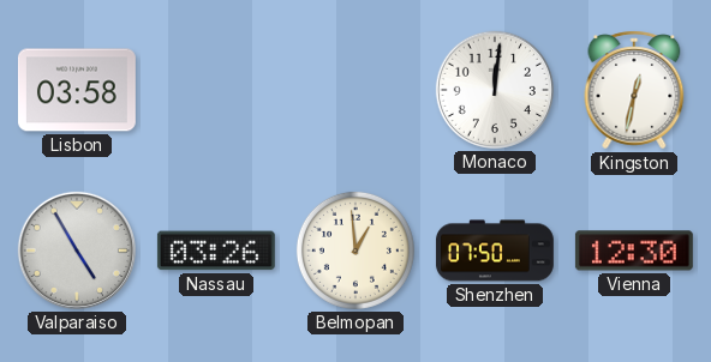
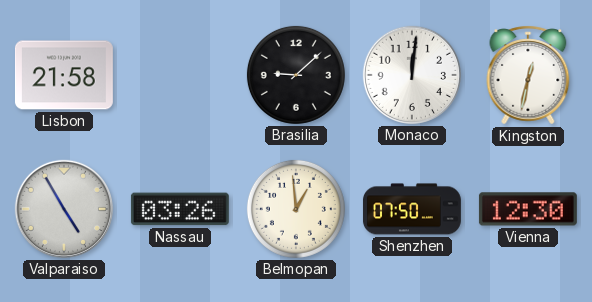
Lisbon: 03:58 -> 21:58 (64, 75)
Brasilia: none -> 9:08 (296, 75)
